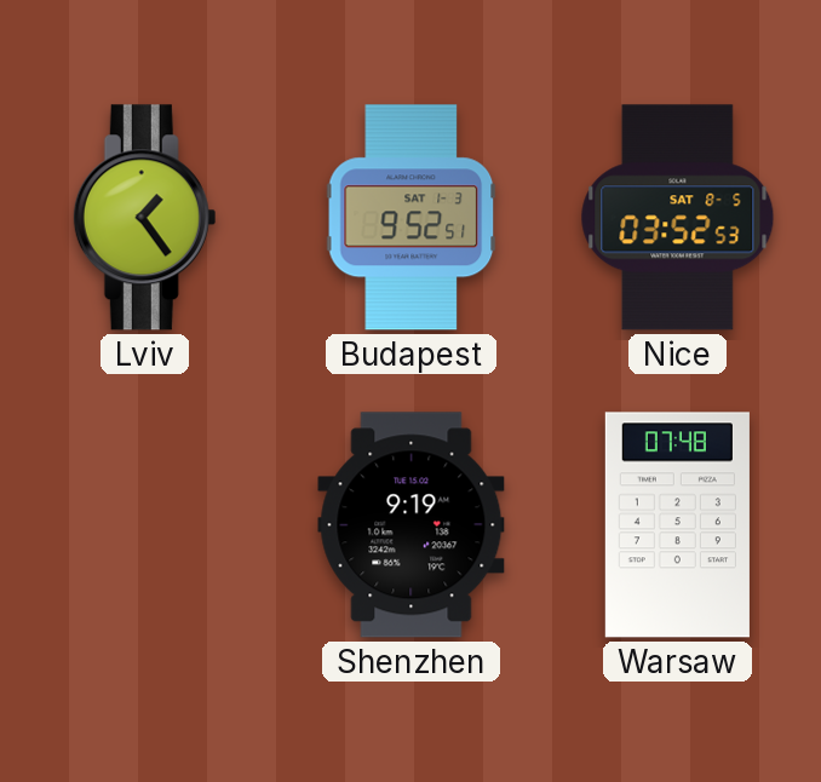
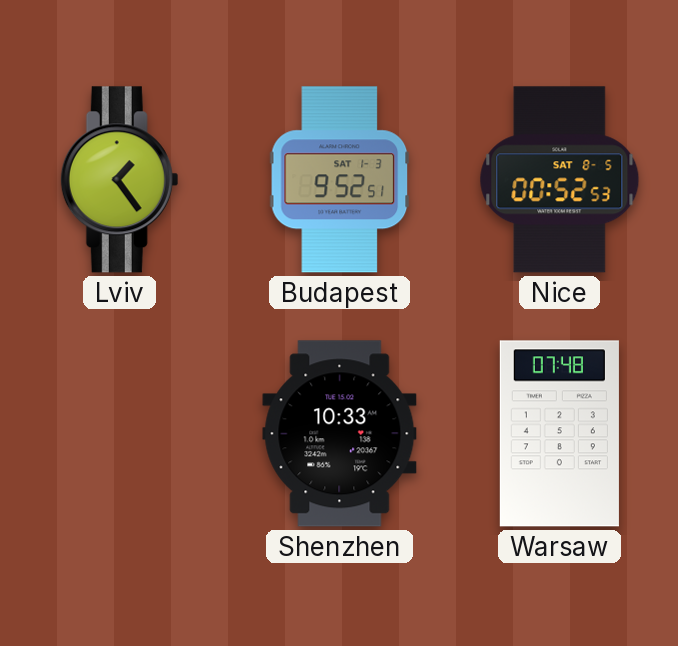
Nice: 03:52 -> 00:52 (560, 180)
Shenzhen: 9:19 -> 10:33 (340, 434)
